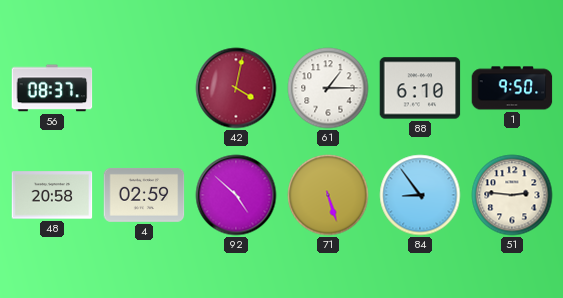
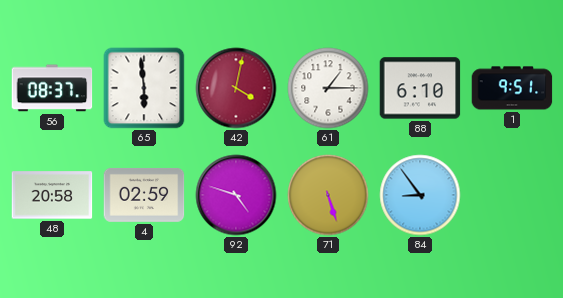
65: none -> 5:59 (144, 88)
1: 9:50 -> 9:51 (512, 88)
92: 4:52 -> 4:48 (236, 195)
51: 2:46 -> none (512, 195)
